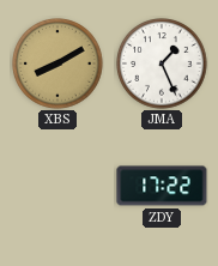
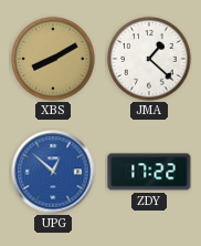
JMA: 1:26 -> 1:22 (149, 59)
UPG: none -> 12:52 (53, 172)
